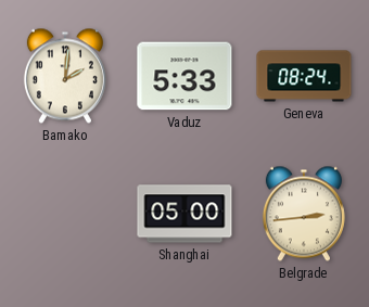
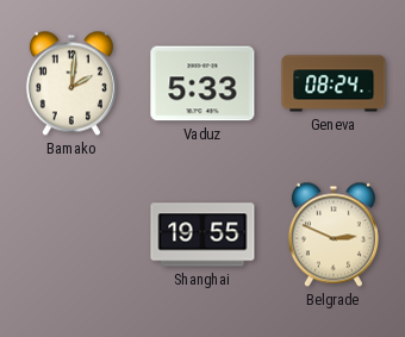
Shanghai: 05:00 -> 19:55 (202, 235)
Belgrade: 2:44 -> 2:49 (334, 235)
